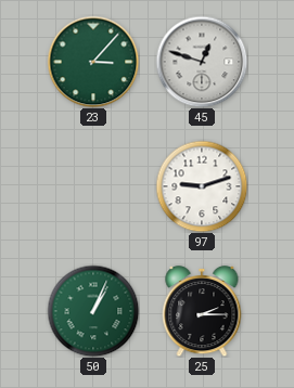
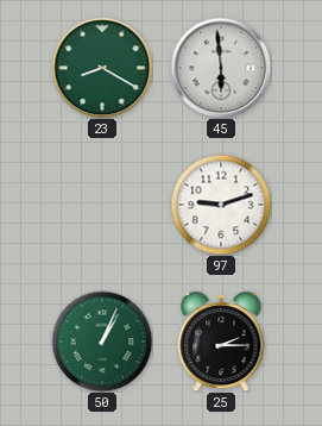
23: 3:07 -> 8:20 (102, 68)
45: 12:48 -> 5:59 (221, 68)
